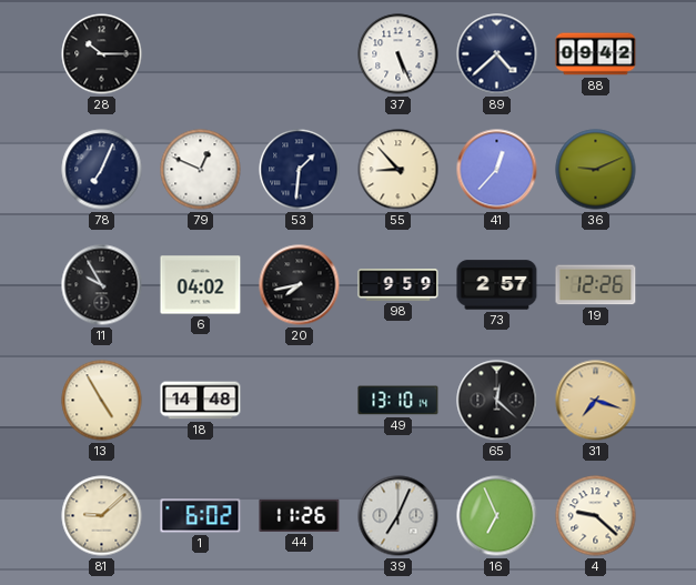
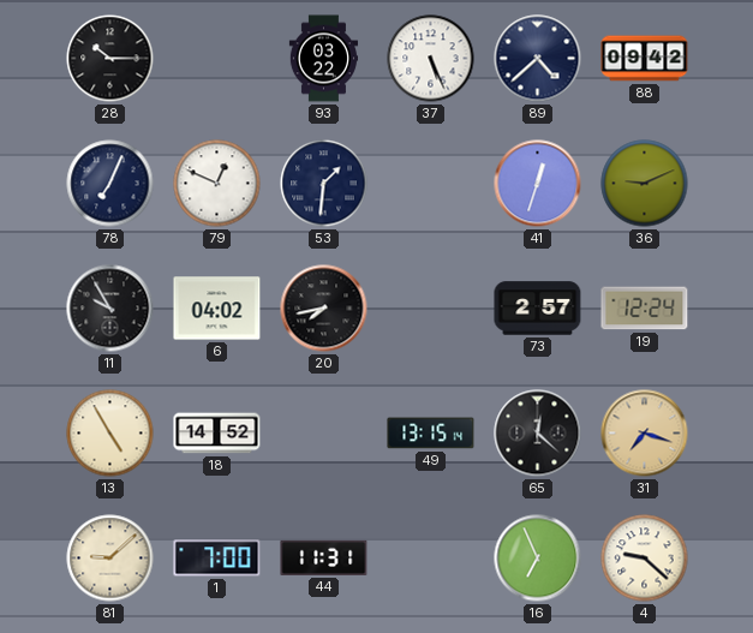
93: none -> 03:22 (323, 59)
55: 8:53 -> none (399, 170)
41: 12:37 -> 12:33 (538, 184)
98: 9:59 -> none (399, 285)
19: 12:26 -> 12:24 (645, 309)
18: 14:48 -> 14:52 (217, 434)
49: 13:10 -> 13:15 (431, 434)
1: 6:02 -> 7:00 (217, 559)
44: 11:26 -> 11:31 (324, 557)
39: 7:04 -> none (399, 516)
